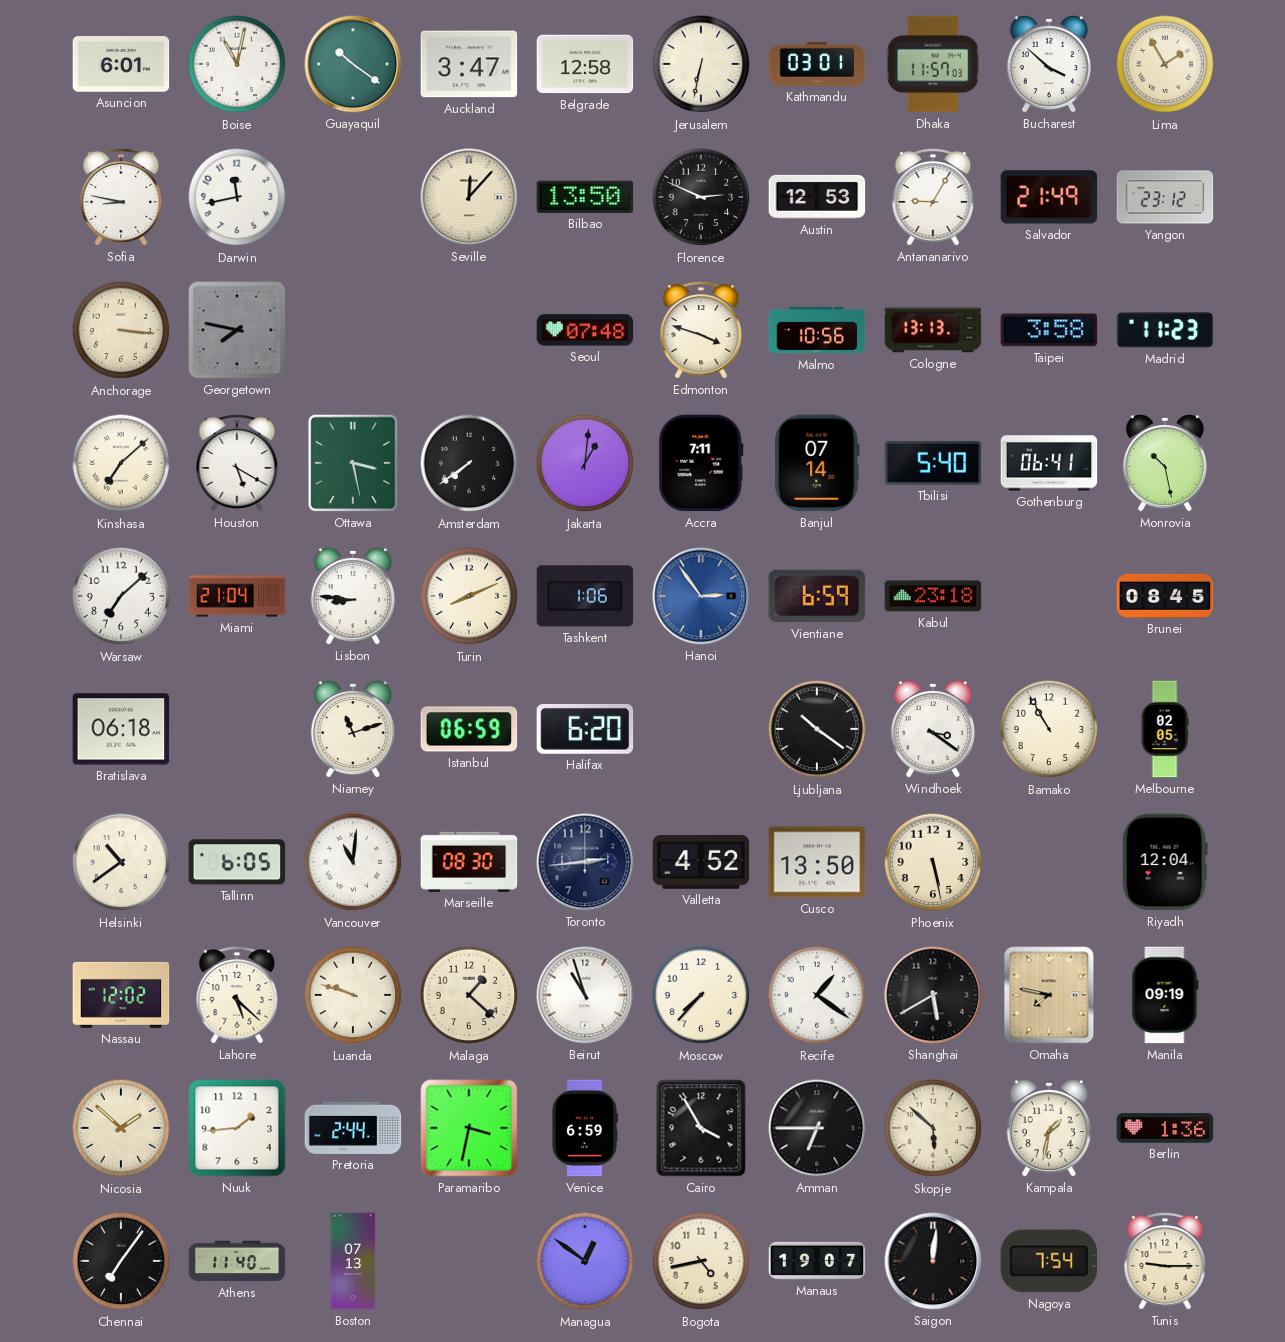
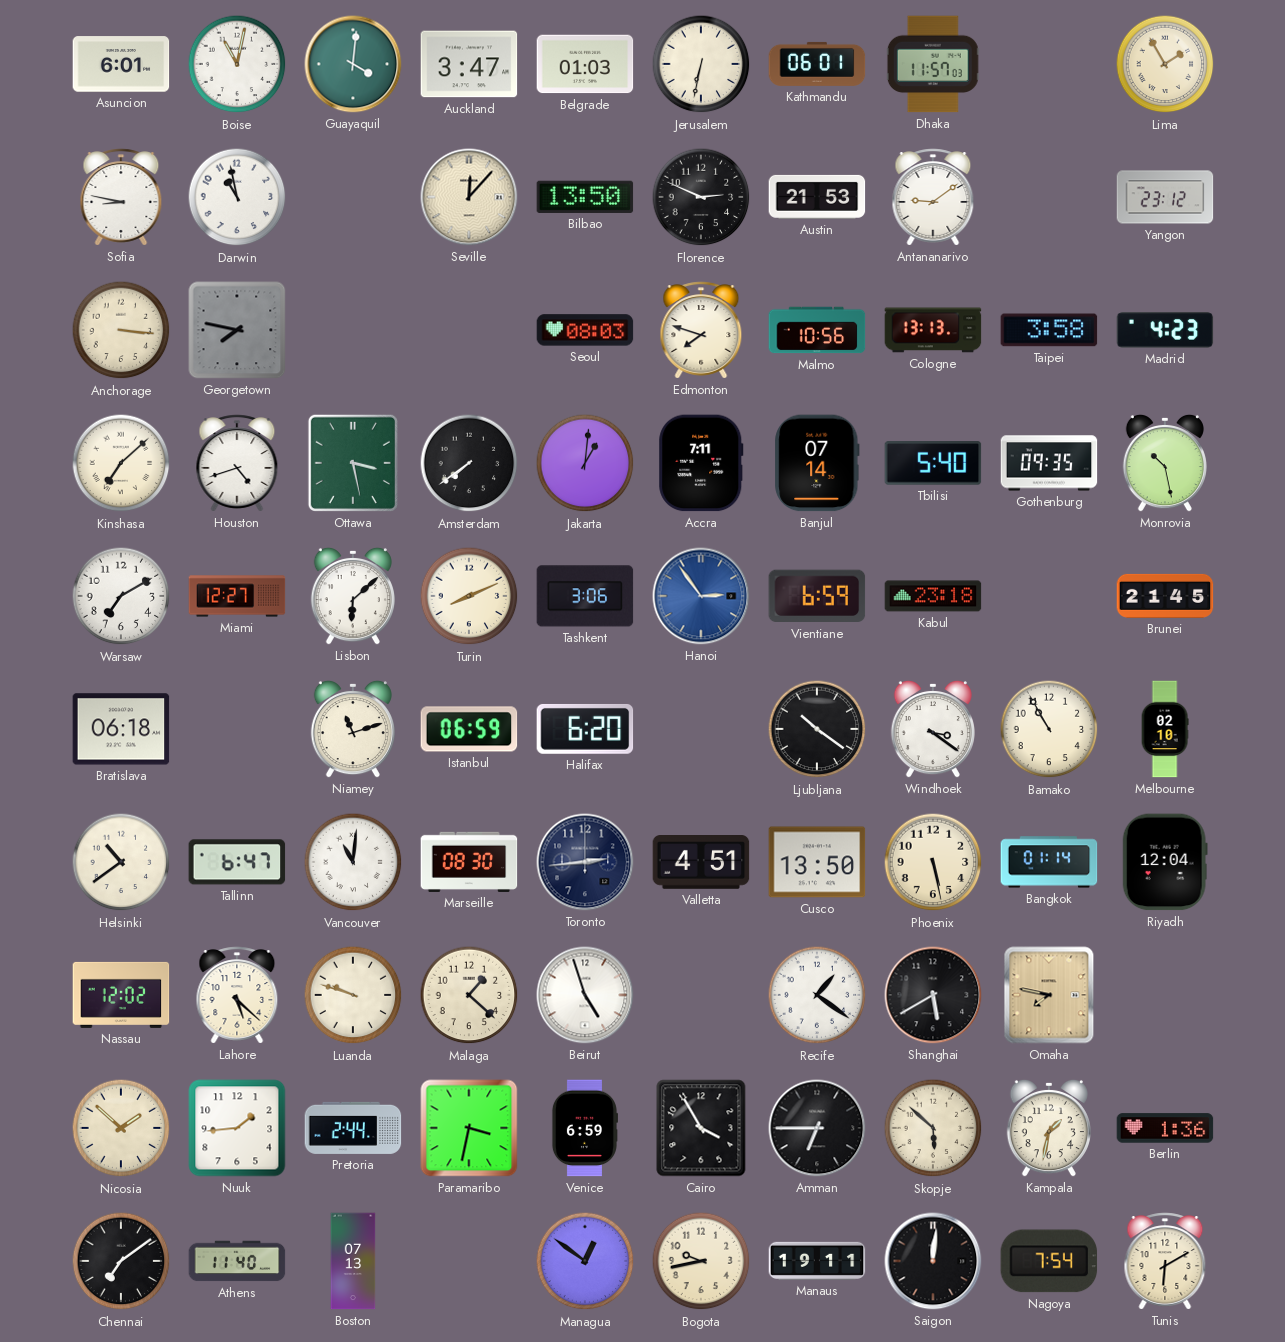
Guayaquil: 10:21 -> 4:01 (353, 64)
Belgrade: 12:58 -> 01:03 (585, 64)
Kathmandu: 03:01 -> 06:01 (817, 64)
Bucharest: 3:52 -> none (1049, 64)
Darwin: 11:43 -> 10:58 (237, 197)
Austin: 12:53 -> 21:53 (817, 197)
Antananarivo: 9:05 -> 9:09 (933, 197)
Salvador: 21:49 -> none (1049, 197)
Seoul: 07:48 -> 08:03 (585, 330)
Edmonton: 3:48 -> 7:48 (701, 330)
Madrid: 11:23 -> 4:23 (1165, 330)
Houston: 5:20 -> 4:42 (237, 463)
Gothenburg: 06:41 -> 09:35 (1049, 463)
Warsaw: 7:08 -> 7:10 (121, 596)
Miami: 21:04 -> 12:27 (237, 596)
Lisbon: 8:46 -> 6:08 (353, 596)
Tashkent: 1:06 -> 3:06 (585, 596)
Brunei: 08:45 -> 21:45 (1165, 596)
Melbourne: 02:05 -> 02:10 (1165, 729)
Tallinn: 6:05 -> 6:47 (237, 862)
Valletta: 4:52 -> 4:51 (701, 863)
Bangkok: none -> 01:14 (1049, 862)
Beirut: 10:57 -> 4:57 (585, 995)
Moscow: 7:37 -> none (701, 995)
Manila: 09:19 -> none (1165, 995)
Chennai: 7:06 -> 7:09 (121, 1261)
Bogota: 4:43 -> 9:43 (701, 1261)
Manaus: 19:07 -> 19:11 (817, 1261)
Tunis: 9:15 -> 6:10 (1165, 1261)
